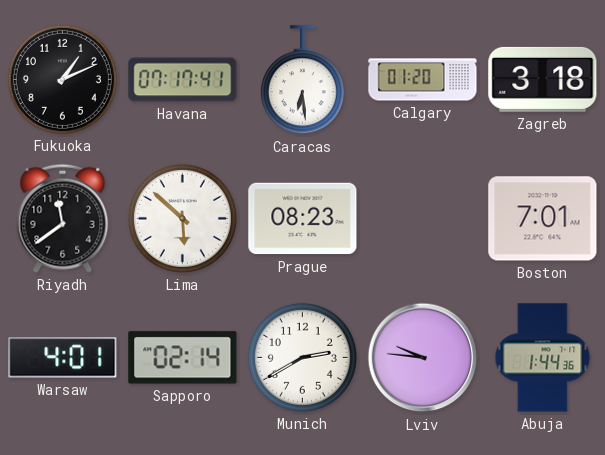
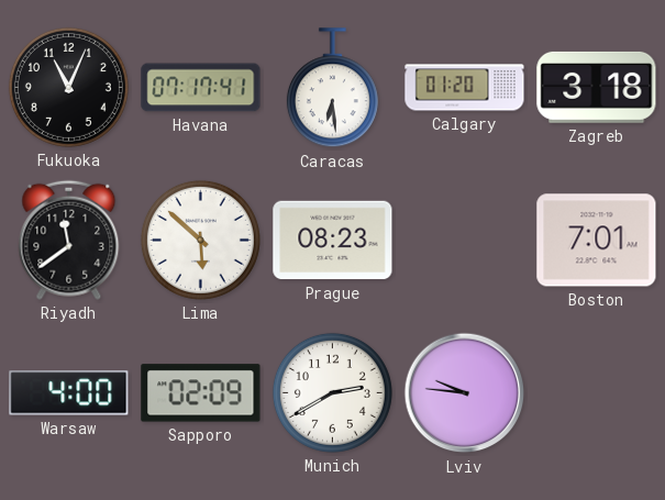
Fukuoka: 1:11 -> 11:04 (68, 87)
Warsaw: 4:01 -> 4:00 (69, 393)
Sapporo: 02:14 -> 02:09 (201, 393)
Abuja: 1:44 -> none (543, 358)
